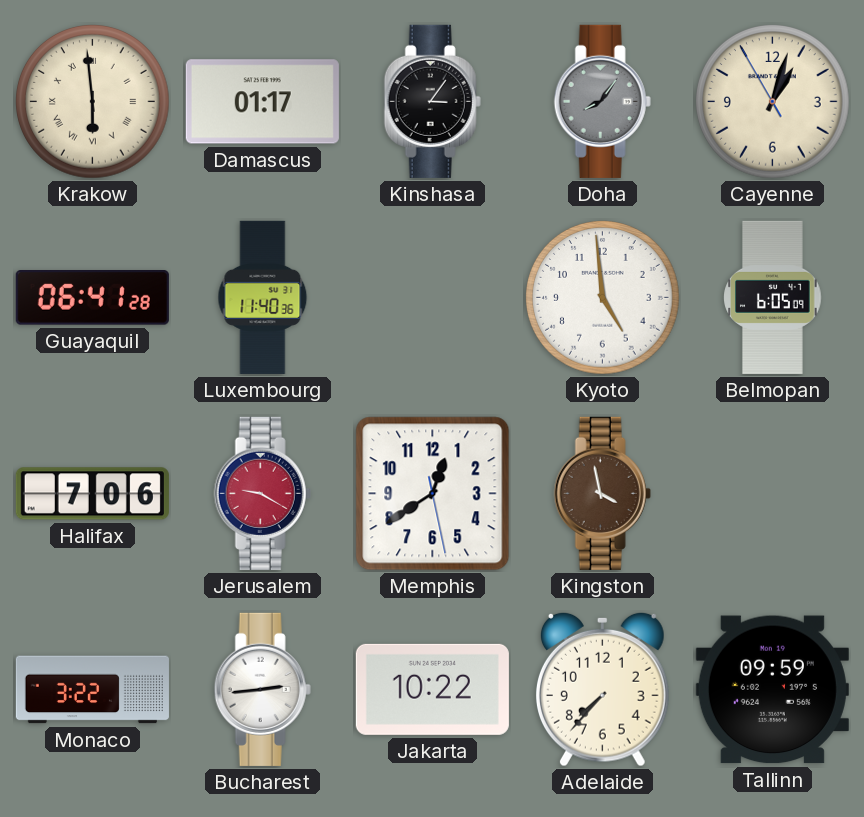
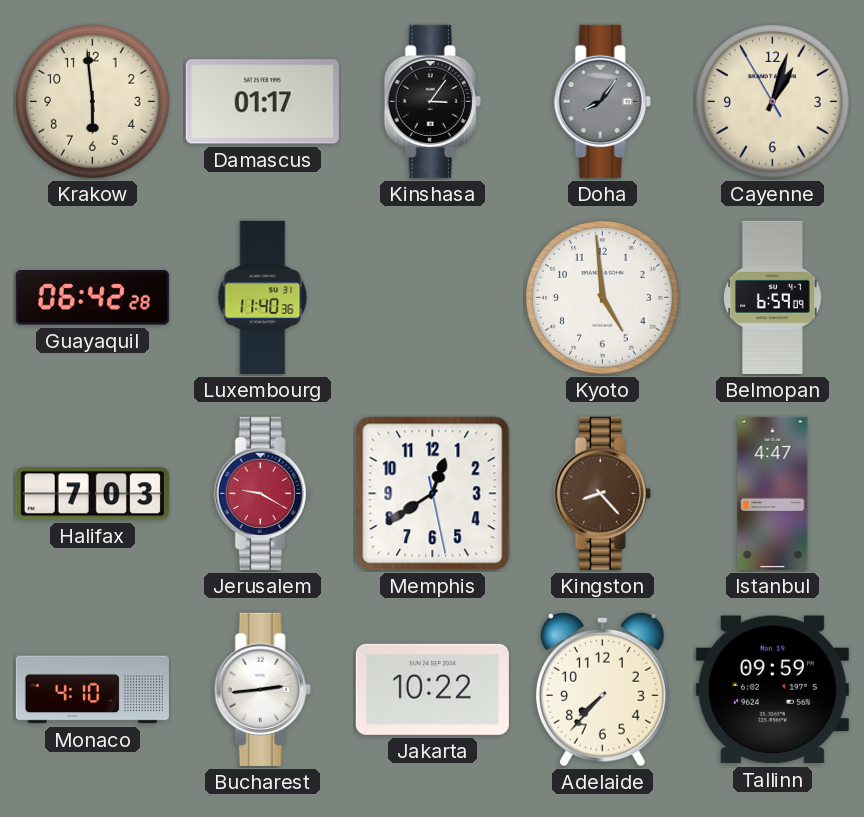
Krakow numerals: Roman -> Arabic (93, 102)
Guayaquil: 06:41 -> 06:42 (92, 298)
Belmopan: 6:05 -> 6:59 (773, 297)
Halifax: 7:06 -> 7:03 (92, 494)
Kingston: 3:58 -> 8:23 (602, 493)
Istanbul: none -> 4:47 (773, 493)
Monaco: 3:22 -> 4:10 (92, 690)
